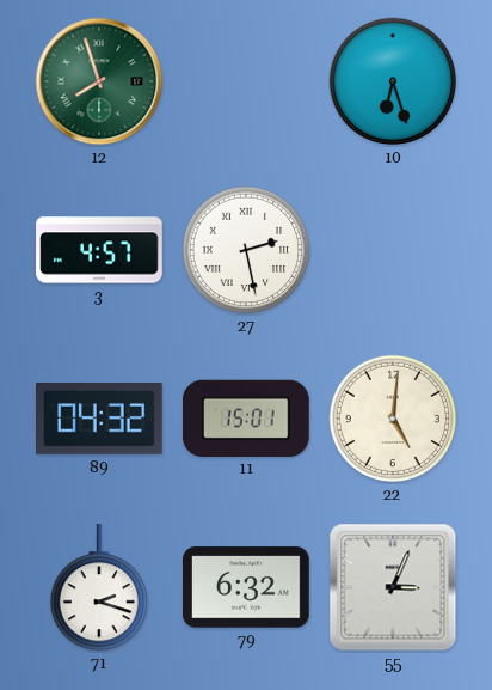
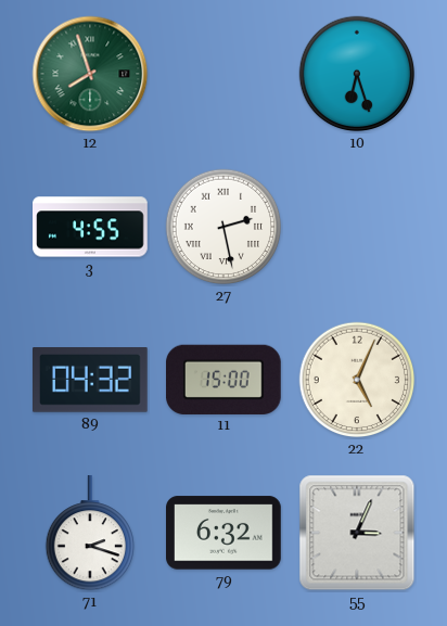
3: 4:57 -> 4:55 (90, 227)
11: 15:01 -> 15:00 (225, 379)
22: 5:01 -> 5:04 (357, 380)
